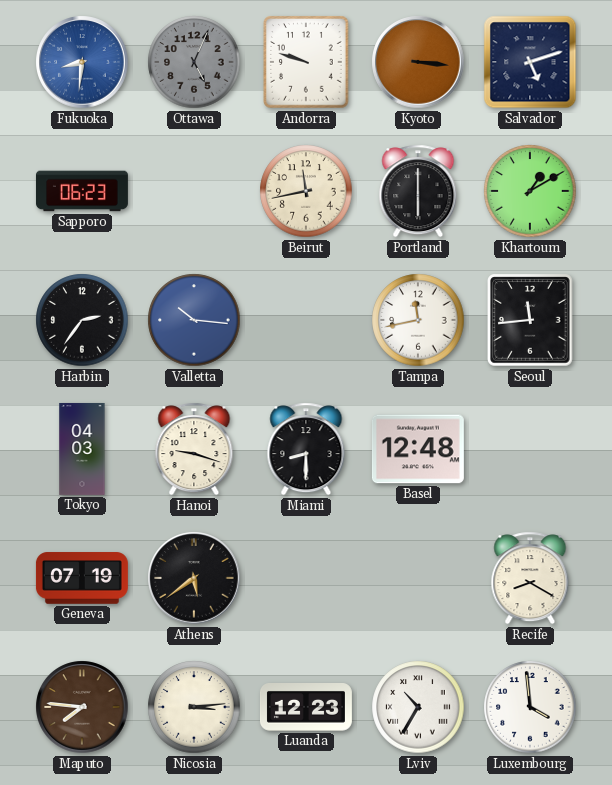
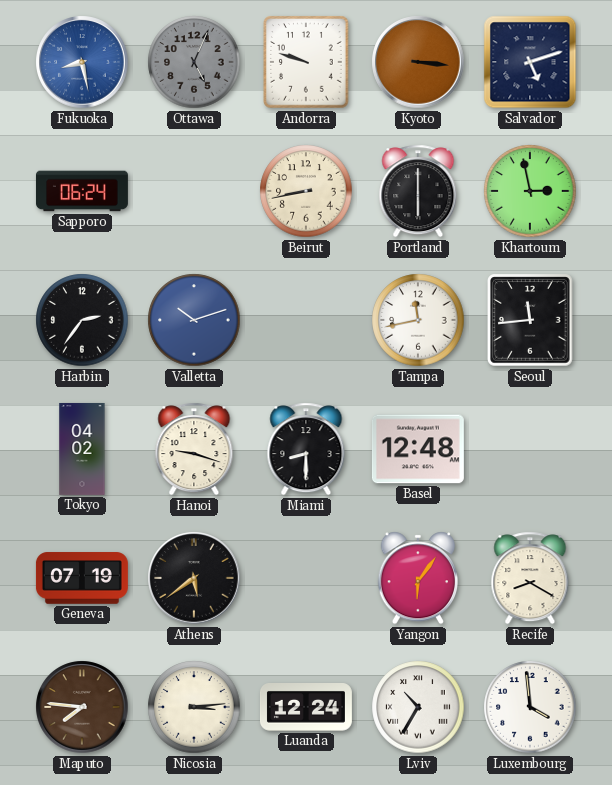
Fukuoka: 8:31 -> 8:28 (82, 62)
Sapporo: 06:23 -> 06:24 (82, 191)
Beirut: 11:43 -> 8:43 (306, 191)
Khartoum: 1:10 -> 2:58 (530, 191)
Valletta: 10:16 -> 10:12 (194, 320)
Tokyo: 04:03 -> 04:02 (82, 449)
Yangon: none -> 6:06 (417, 578)
Luanda: 12:23 -> 12:24 (306, 708)
